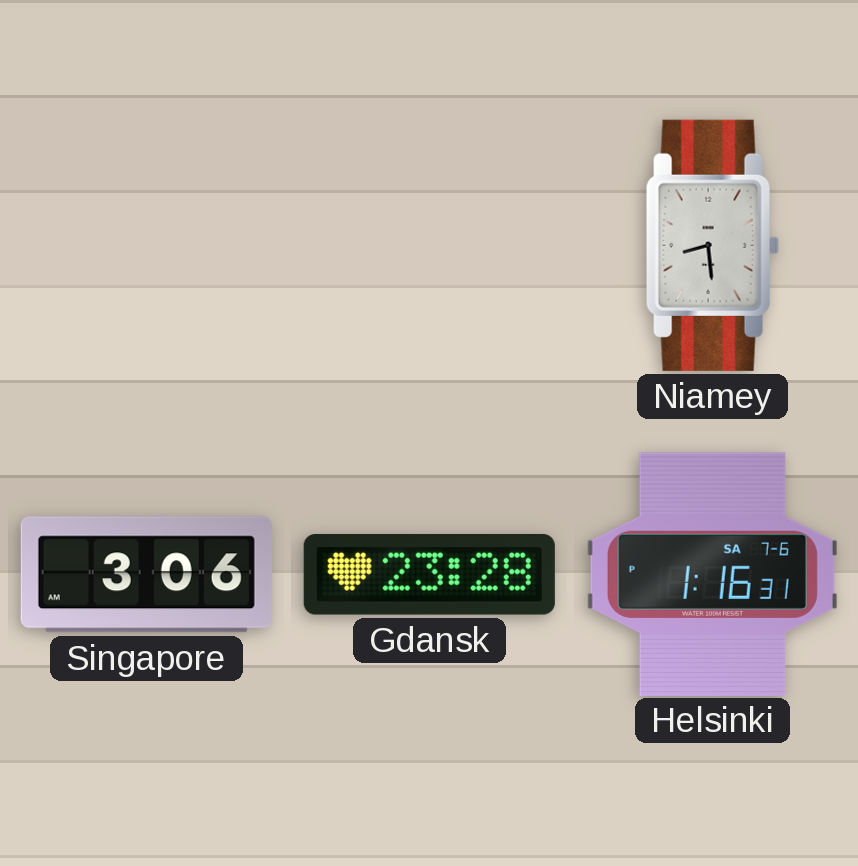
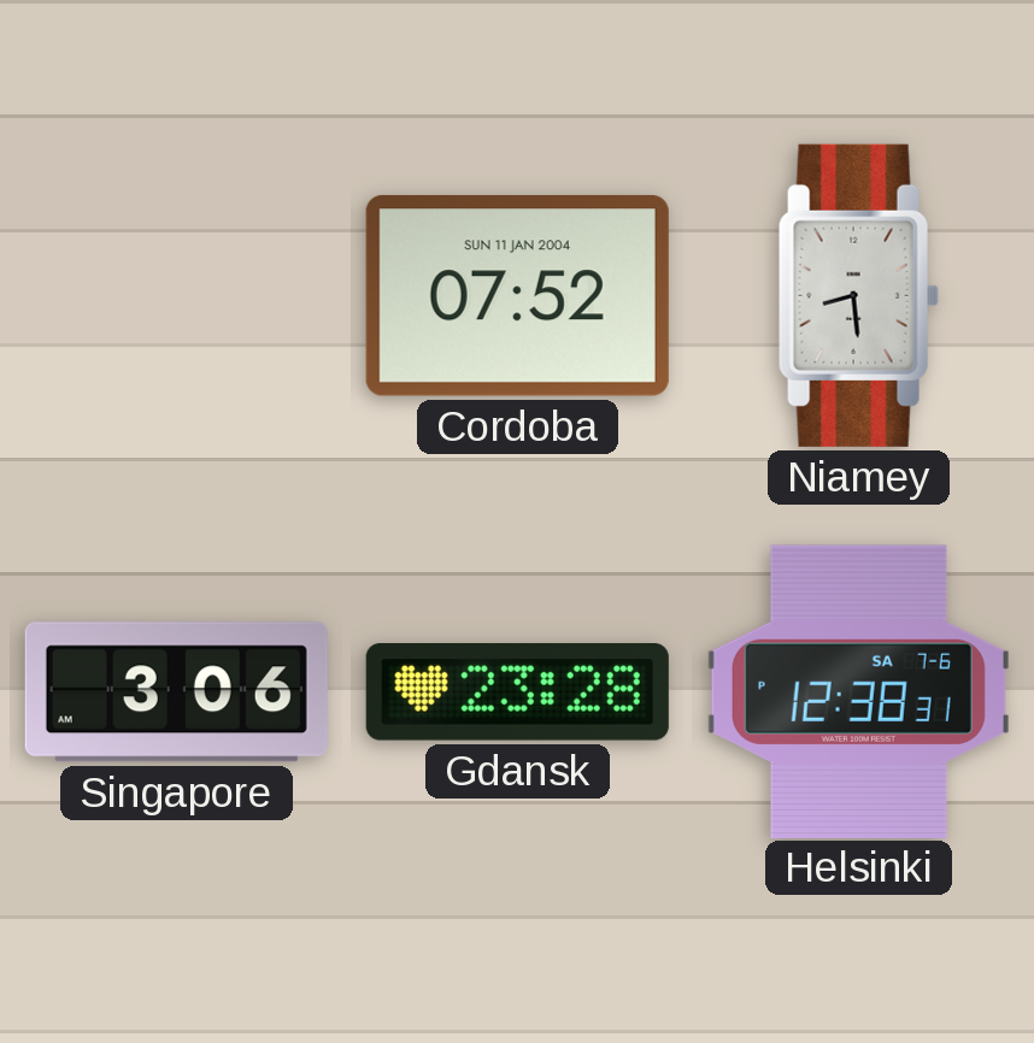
Cordoba: none -> 07:52 (517, 295)
Helsinki: 1:16 -> 12:38 (858, 691)
